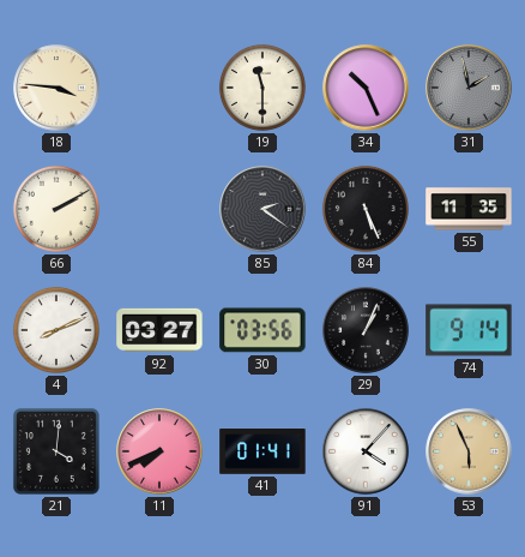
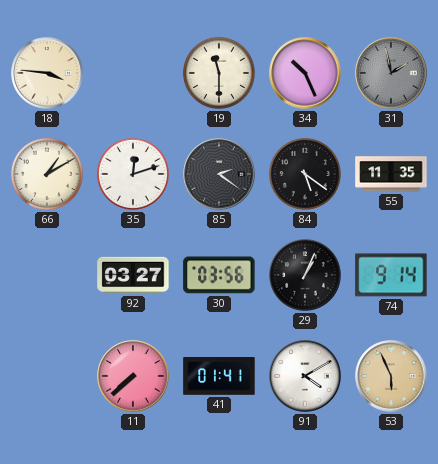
66: 2:10 -> 1:10 (47, 174)
35: none -> 12:12 (133, 174)
84: 5:26 -> 5:21 (305, 174)
4: 8:11 -> none (56, 330)
21: 4:01 -> none (56, 451)
11: 7:41 -> 7:38 (133, 376)
91: 4:07 -> 4:10 (305, 376)
